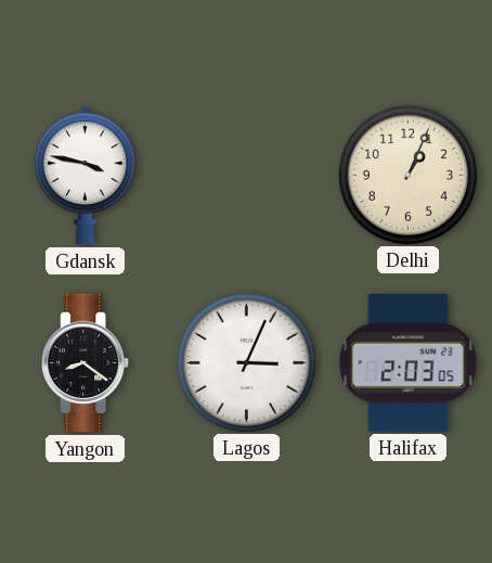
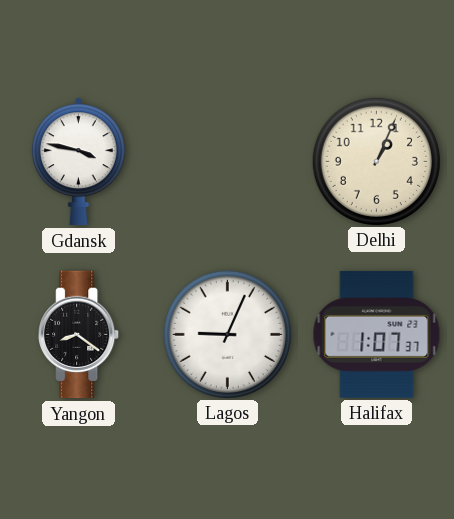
Lagos: 3:04 -> 9:04 (227, 334)
Halifax: 2:03 -> 1:07 (377, 334)
